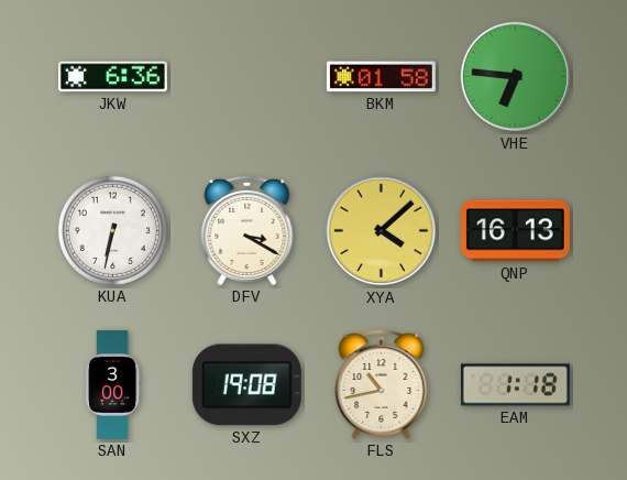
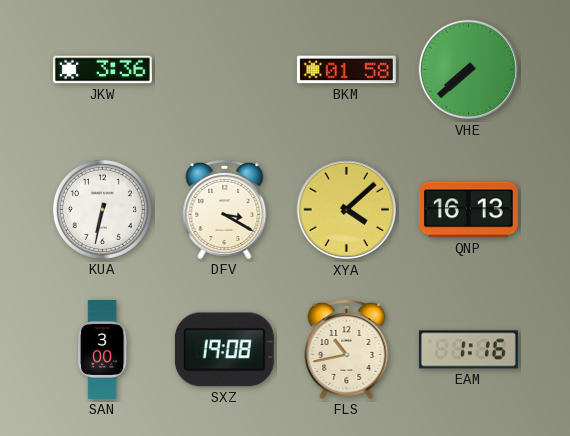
JKW: 6:36 -> 3:36 (102, 70)
VHE: 6:46 -> 7:38 (469, 70)
EAM: 1:18 -> 1:16 (468, 350)
